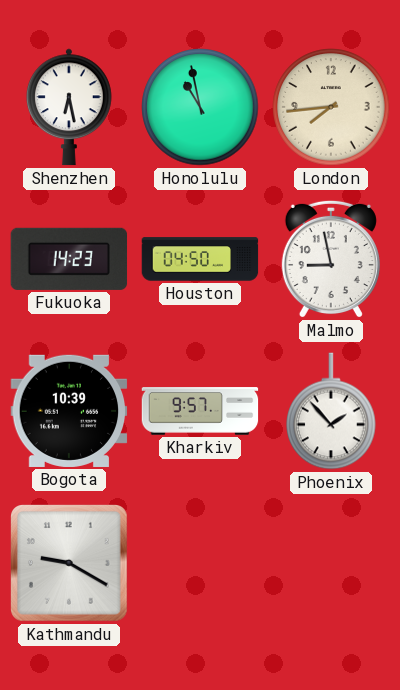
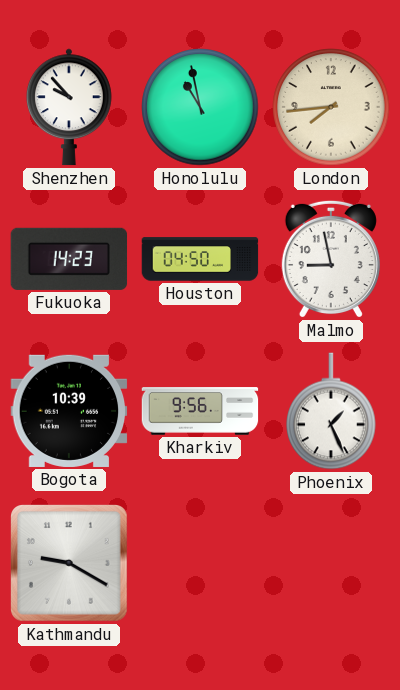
Shenzhen: 6:28 -> 9:53 (69, 107)
Kharkiv: 9:57 -> 9:56 (200, 411)
Phoenix: 1:53 -> 1:26 (331, 411)
